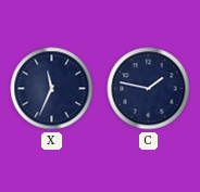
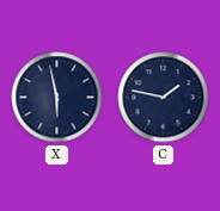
X: 11:34 -> 5:58 (57, 98)
